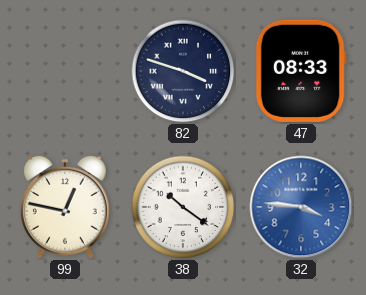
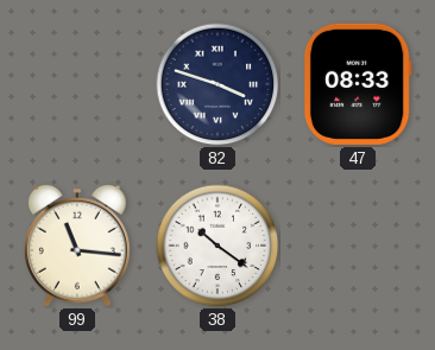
99: 12:47 -> 11:16 (77, 246)
32: 3:46 -> none (301, 207)
